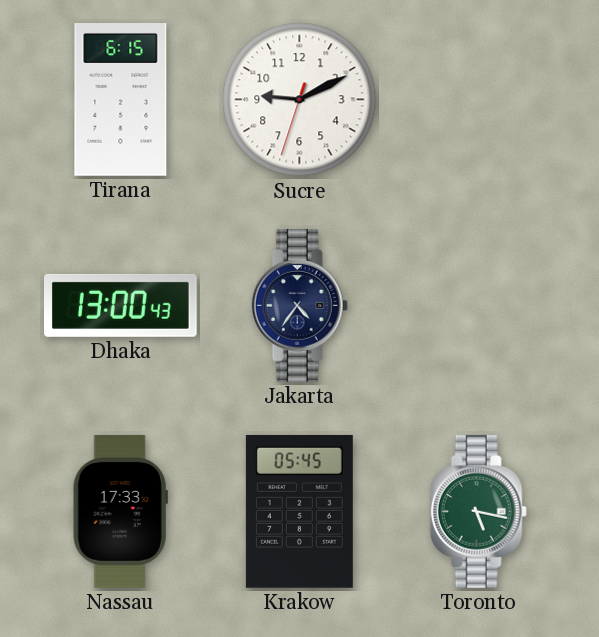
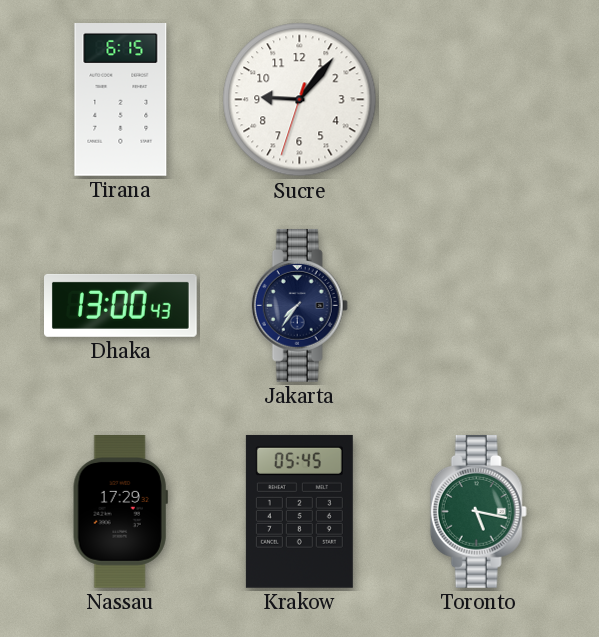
Sucre: 9:10 -> 9:06 (300, 100)
Jakarta: 4:36 -> 7:36 (299, 305)
Nassau: 17:33 -> 17:29 (120, 512)
